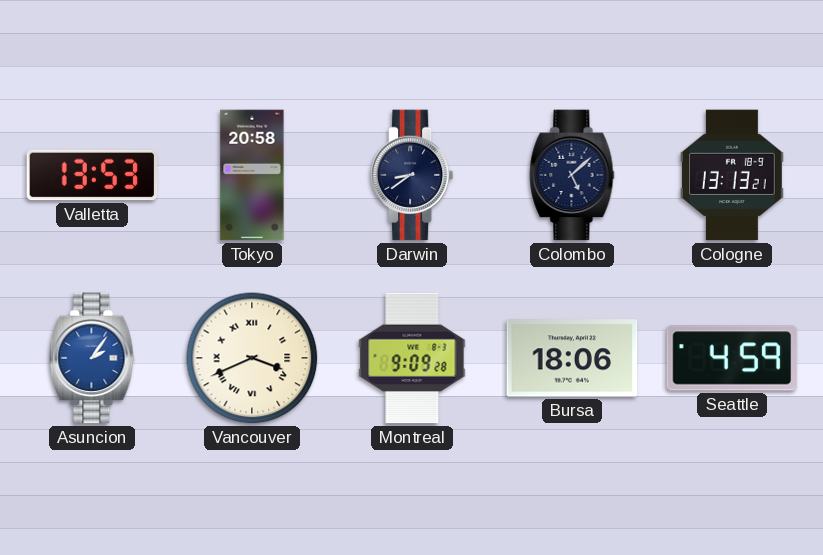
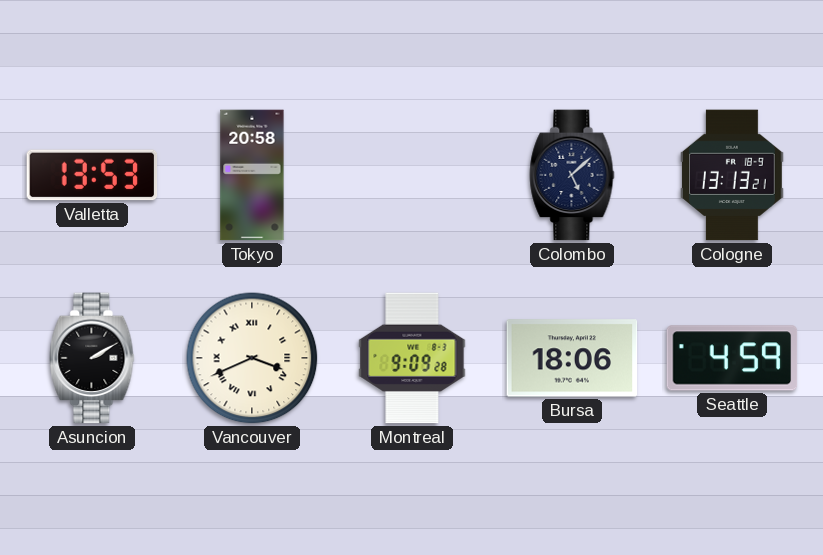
Darwin: 8:39 -> none (412, 175)
Asuncion: 2:06 -> 2:10 (92, 358)
Asuncion dial: blue -> black (92, 358)
